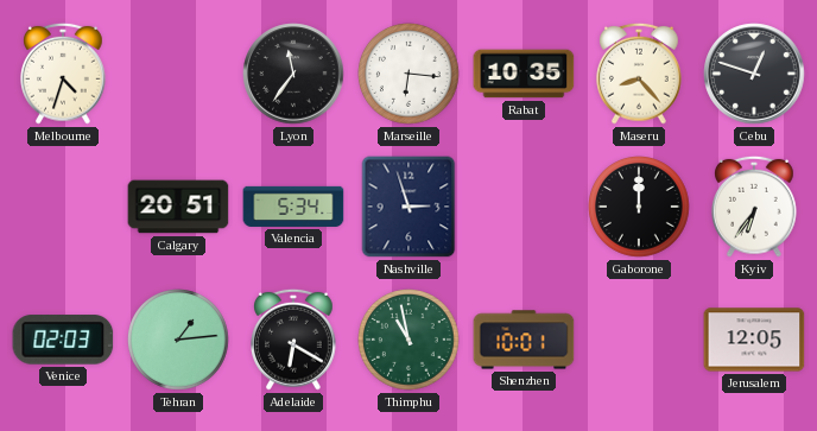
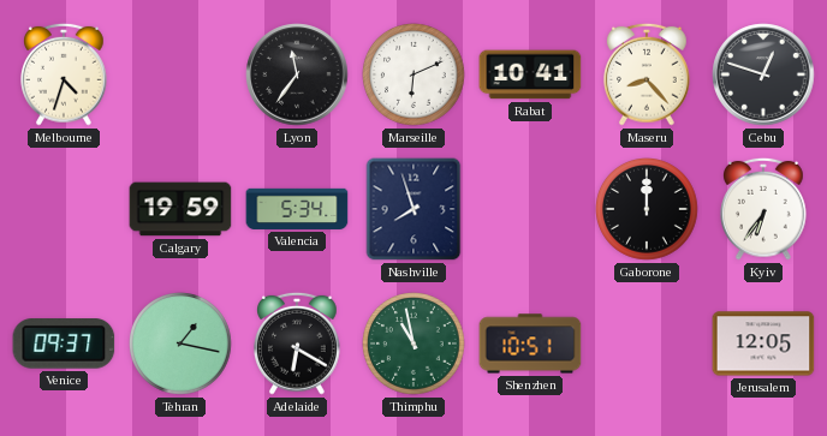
Marseille: 6:16 -> 6:11 (415, 76)
Rabat: 10:35 -> 10:41 (530, 74)
Calgary: 20:51 -> 19:59 (180, 209)
Nashville: 2:57 -> 7:57 (413, 209)
Venice: 02:03 -> 09:37 (64, 344)
Tehran: 1:14 -> 1:17 (182, 345)
Shenzhen: 10:01 -> 10:51 (530, 344)
